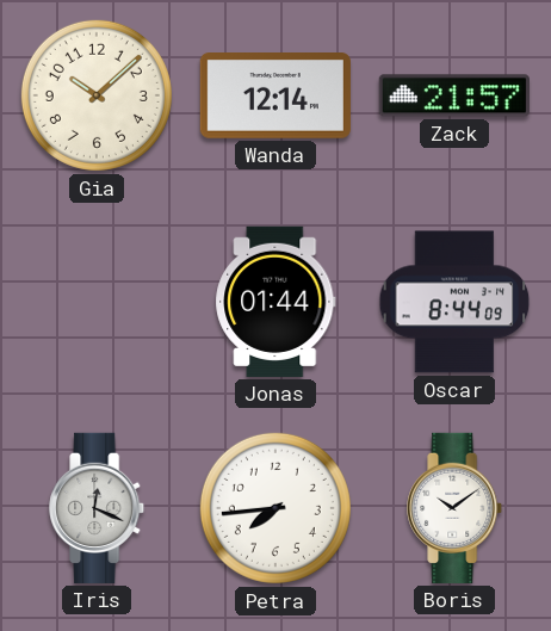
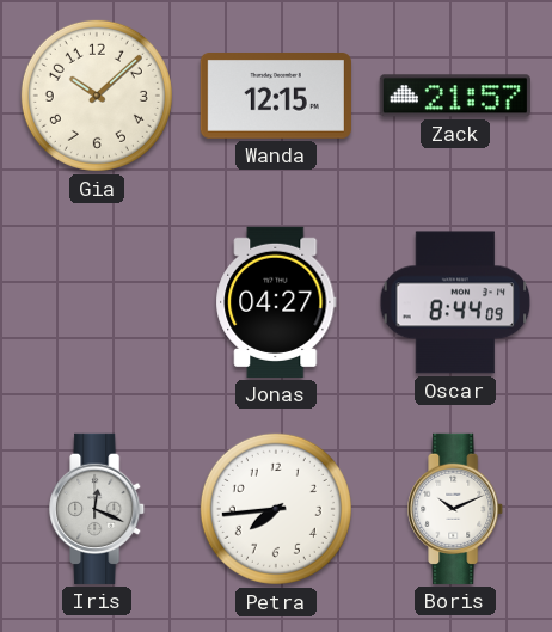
Wanda: 12:14 -> 12:15 (276, 97)
Jonas: 01:44 -> 04:27 (276, 302)
Boris: 10:09 -> 10:11 (456, 509)
